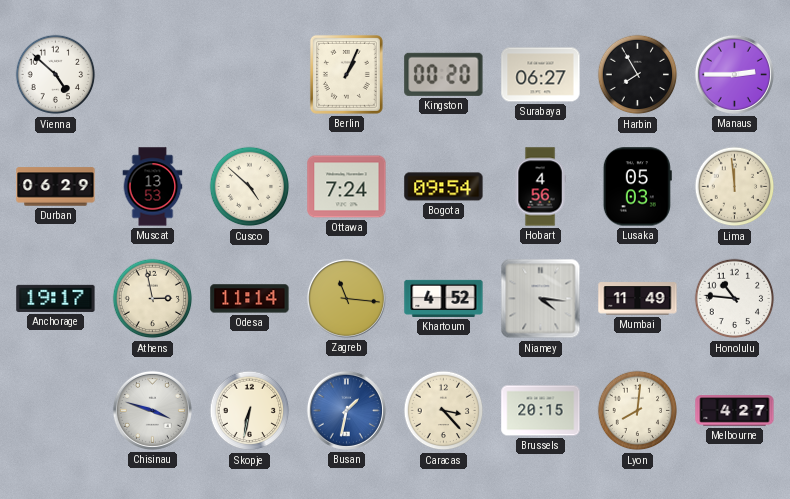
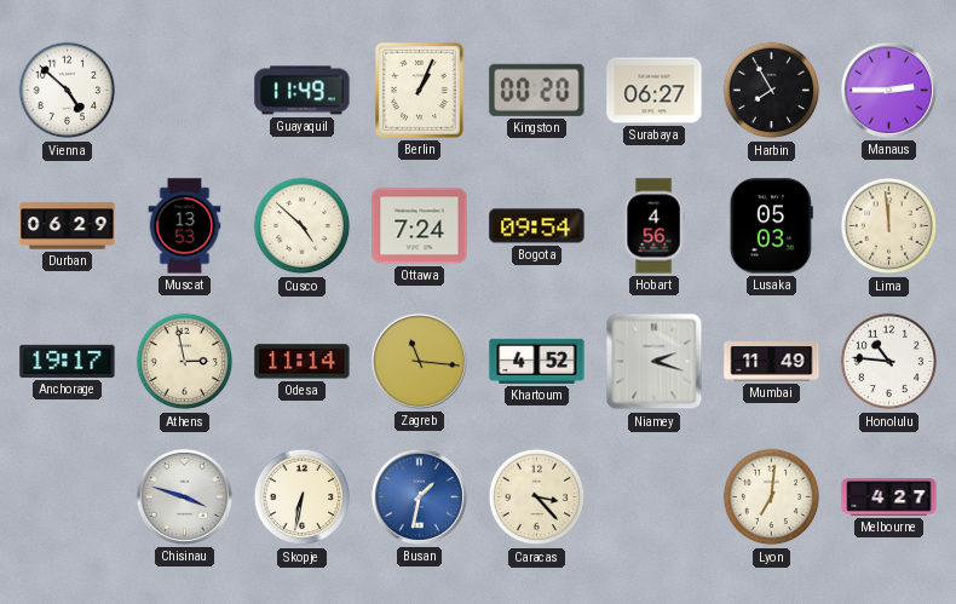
Guayaquil: none -> 11:49 (303, 91)
Niamey: 4:16 -> 2:18 (655, 362)
Brussels: 20:15 -> none (541, 411)
Lyon: 8:01 -> 7:01 (772, 497)
